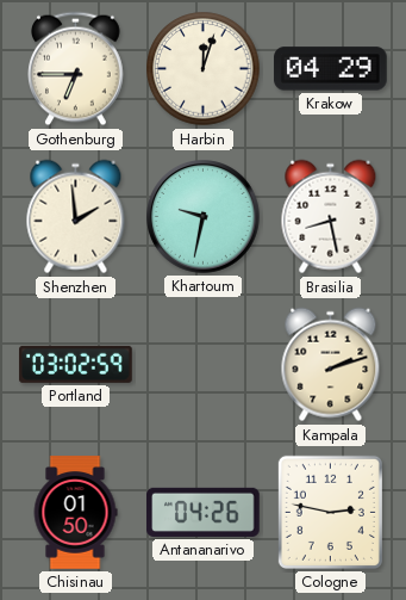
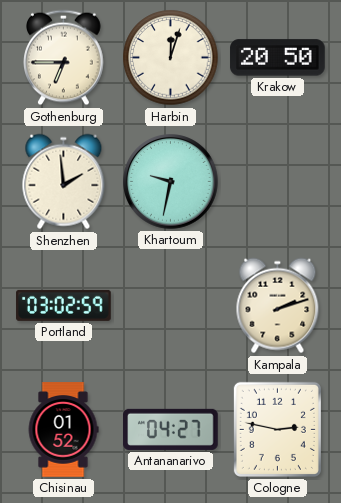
Krakow: 04:29 -> 20:50 (278, 58)
Brasilia: 8:28 -> none (331, 217)
Chisinau: 01:50 -> 01:52 (63, 430)
Antananarivo: 04:26 -> 04:27 (171, 429)
